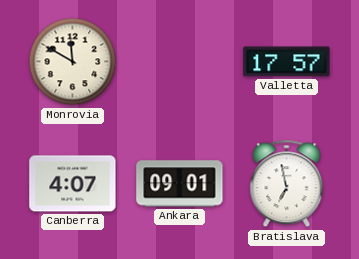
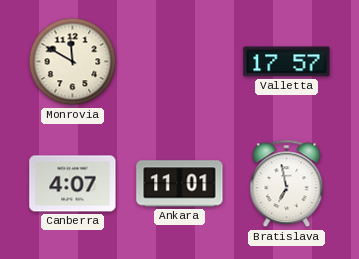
Ankara: 09:01 -> 11:01 (180, 184)
